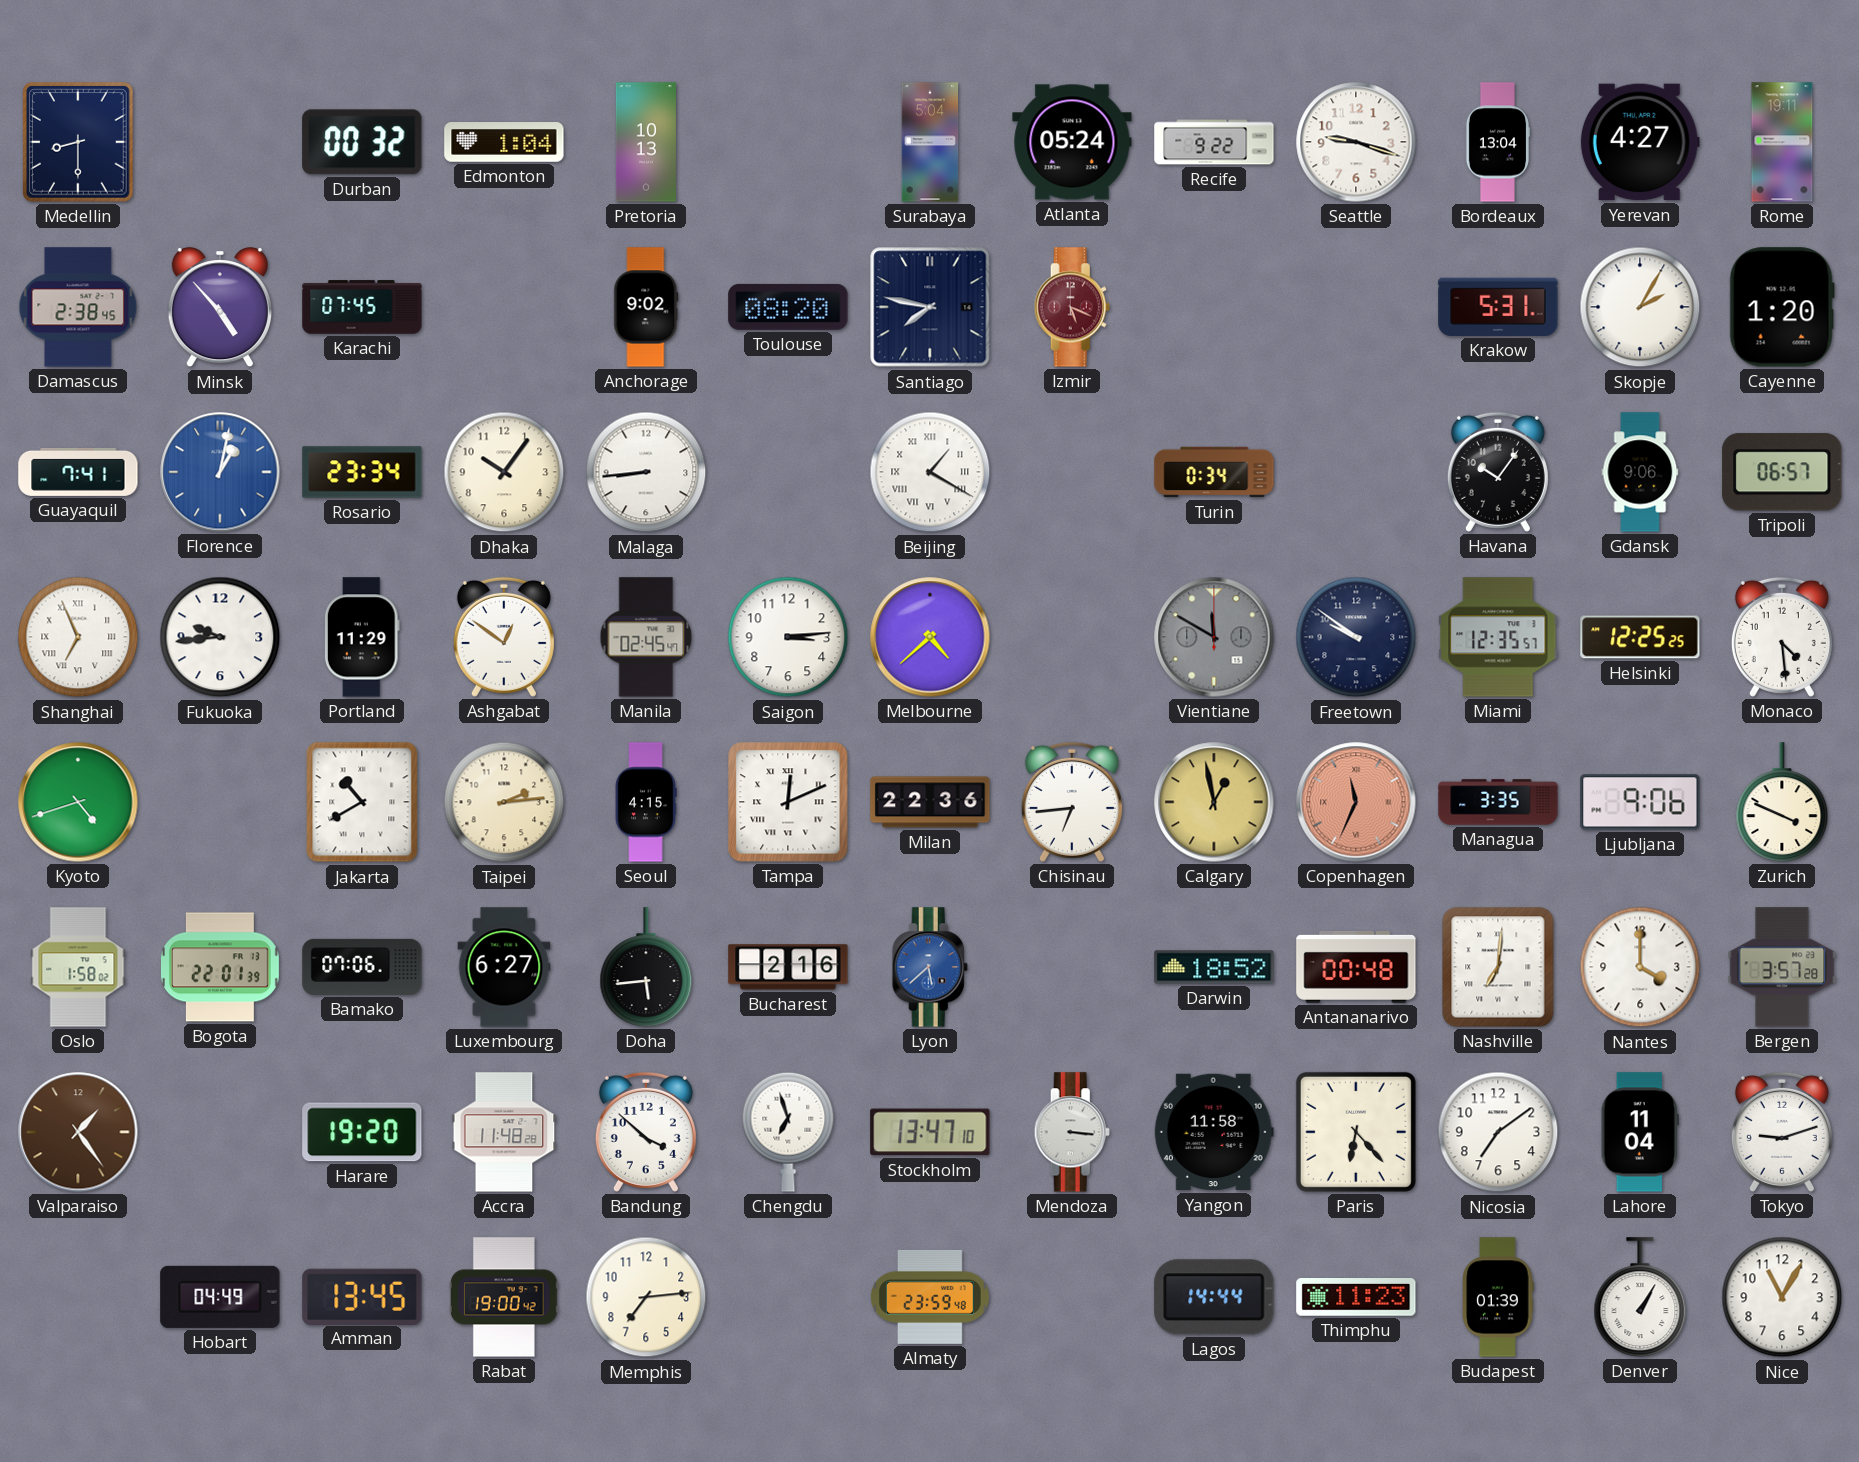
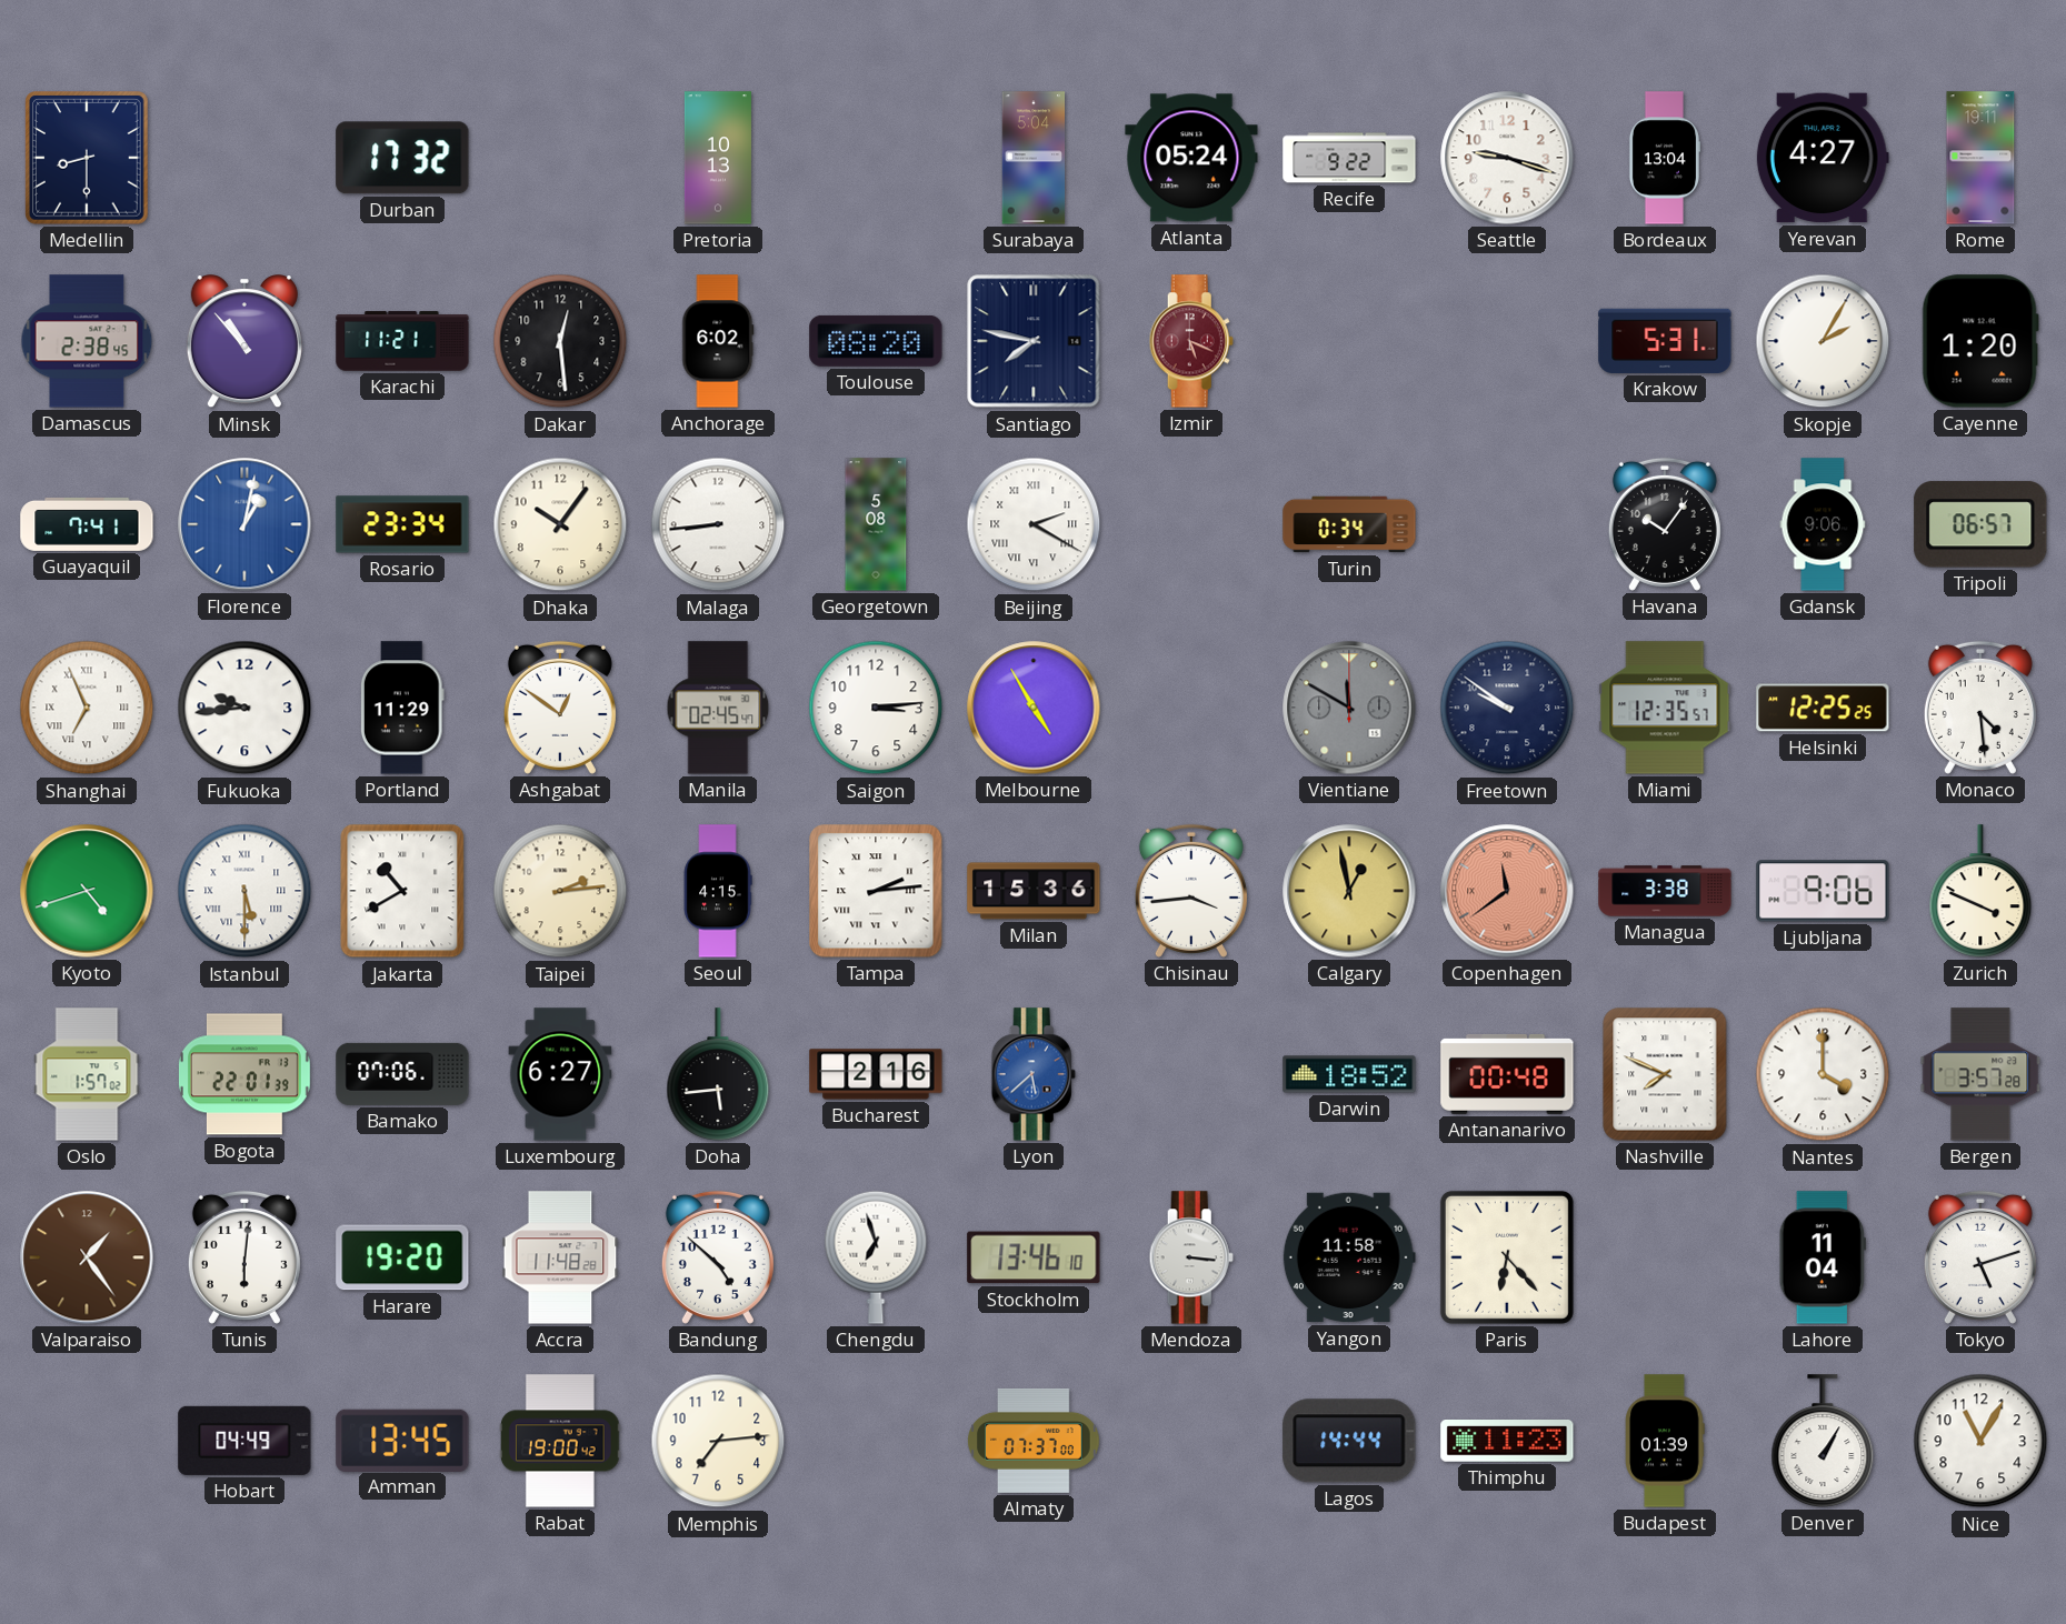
Durban: 00:32 -> 17:32 (402, 158)
Edmonton: 1:04 -> none (504, 142)
Minsk: 4:53 -> 10:53 (244, 342)
Karachi: 07:45 -> 11:21 (402, 341)
Dakar: none -> 12:29 (560, 341)
Anchorage: 9:02 -> 6:02 (718, 341)
Georgetown: none -> 5:08 (876, 524)
Beijing: 1:20 -> 2:20 (1034, 524)
Melbourne: 4:38 -> 4:55 (1034, 708)
Istanbul: none -> 5:30 (244, 891)
Tampa: 12:11 -> 2:14 (876, 891)
Milan: 22:36 -> 15:36 (1034, 891)
Chisinau: 6:44 -> 3:44 (1191, 891)
Copenhagen: 11:34 -> 11:39 (1507, 891)
Managua: 3:35 -> 3:38 (1665, 891)
Oslo: 1:58 -> 1:57 (87, 1074)
Nashville: 7:01 -> 7:49 (1665, 1074)
Tunis: none -> 6:01 (244, 1257)
Bandung: 3:52 -> 4:52 (718, 1257)
Stockholm: 13:47 -> 13:46 (1034, 1257)
Nicosia: 7:09 -> none (1498, 1132)
Tokyo: 9:12 -> 5:12 (1980, 1257)
Almaty: 23:59 -> 07:37 (1034, 1441)
